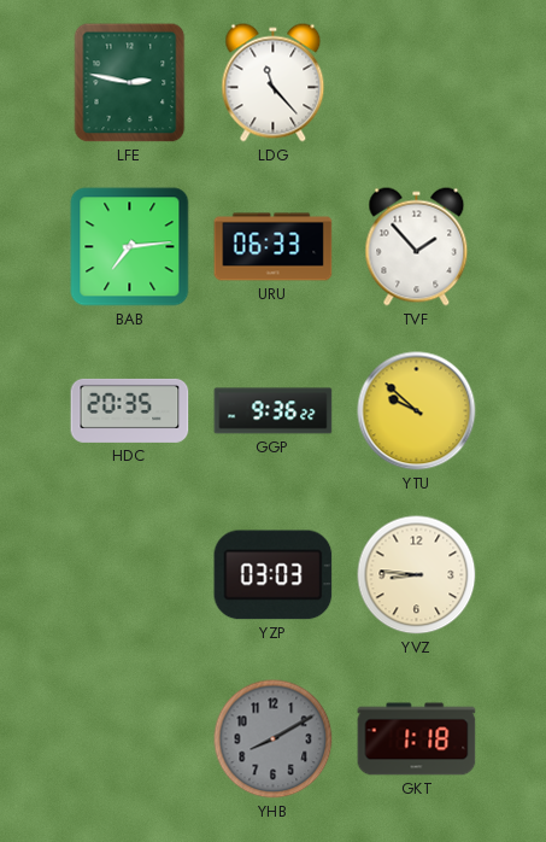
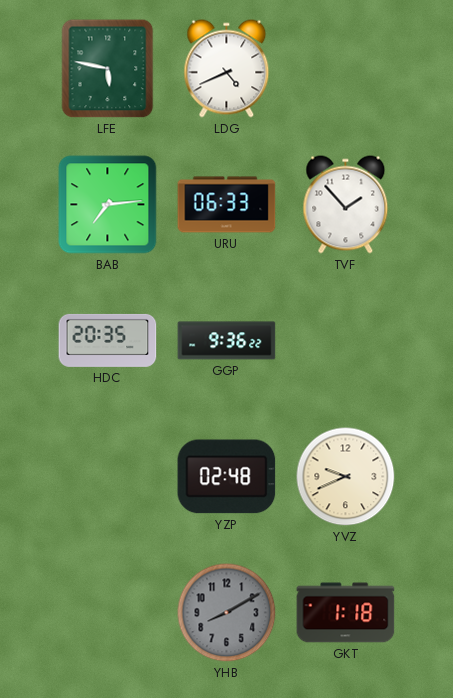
LFE: 2:47 -> 5:47 (108, 69)
LDG: 11:23 -> 4:41 (227, 69)
YTU: 9:52 -> none (417, 411)
YZP: 03:03 -> 02:48 (227, 477)
YVZ: 8:46 -> 9:41 (346, 477)
